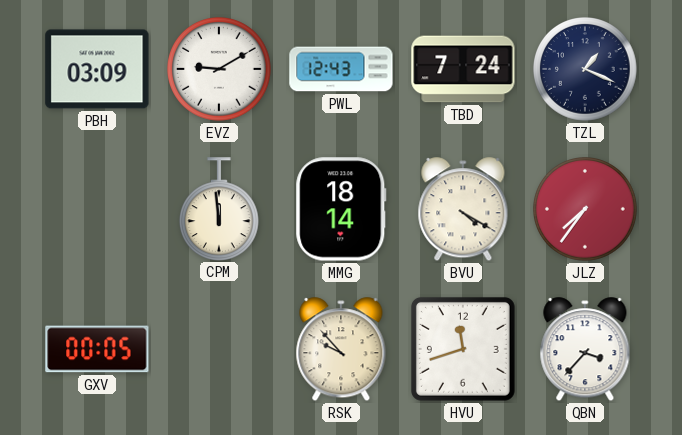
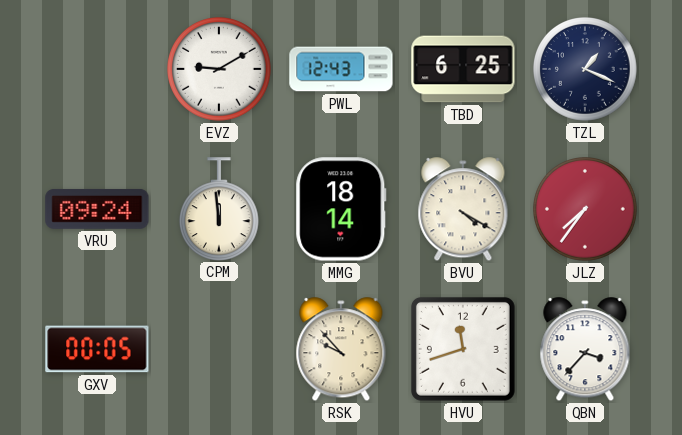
PBH: 03:09 -> none (97, 69)
TBD: 7:24 -> 6:25 (463, 69)
VRU: none -> 09:24 (97, 209)
